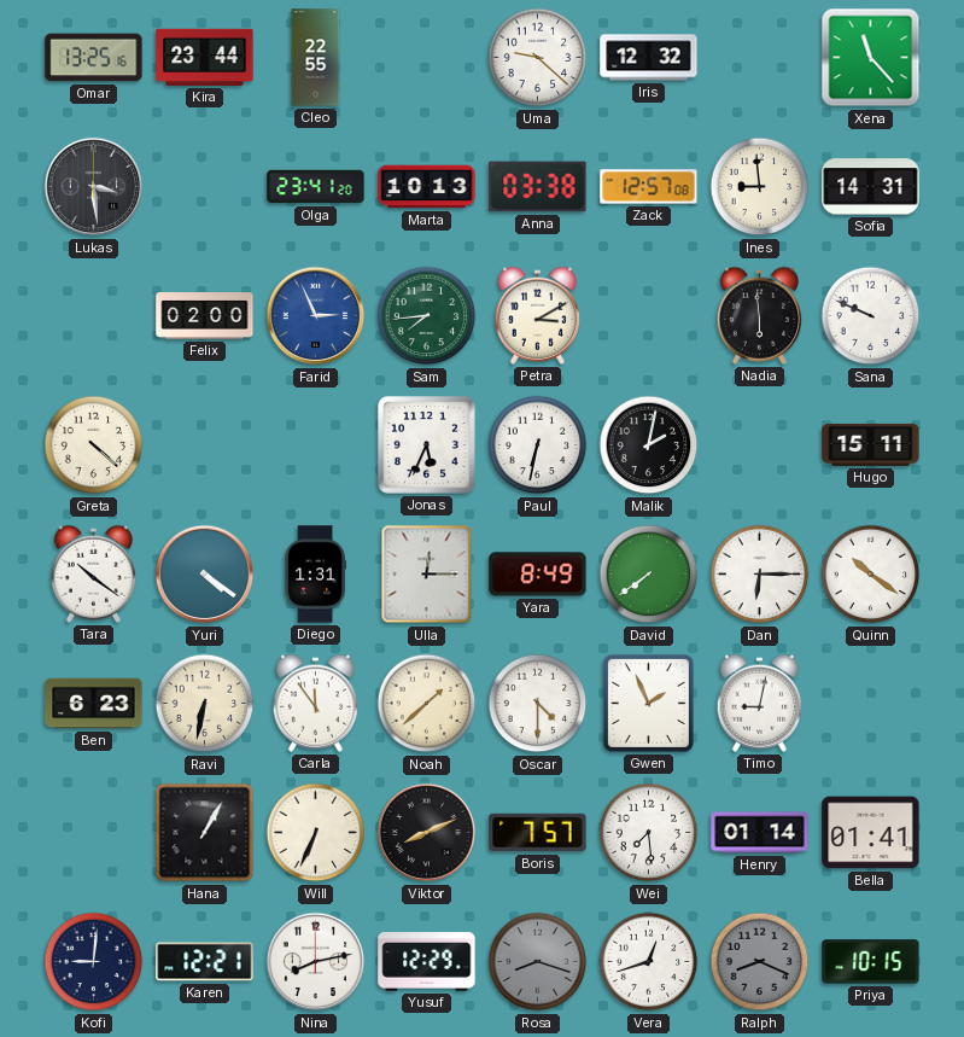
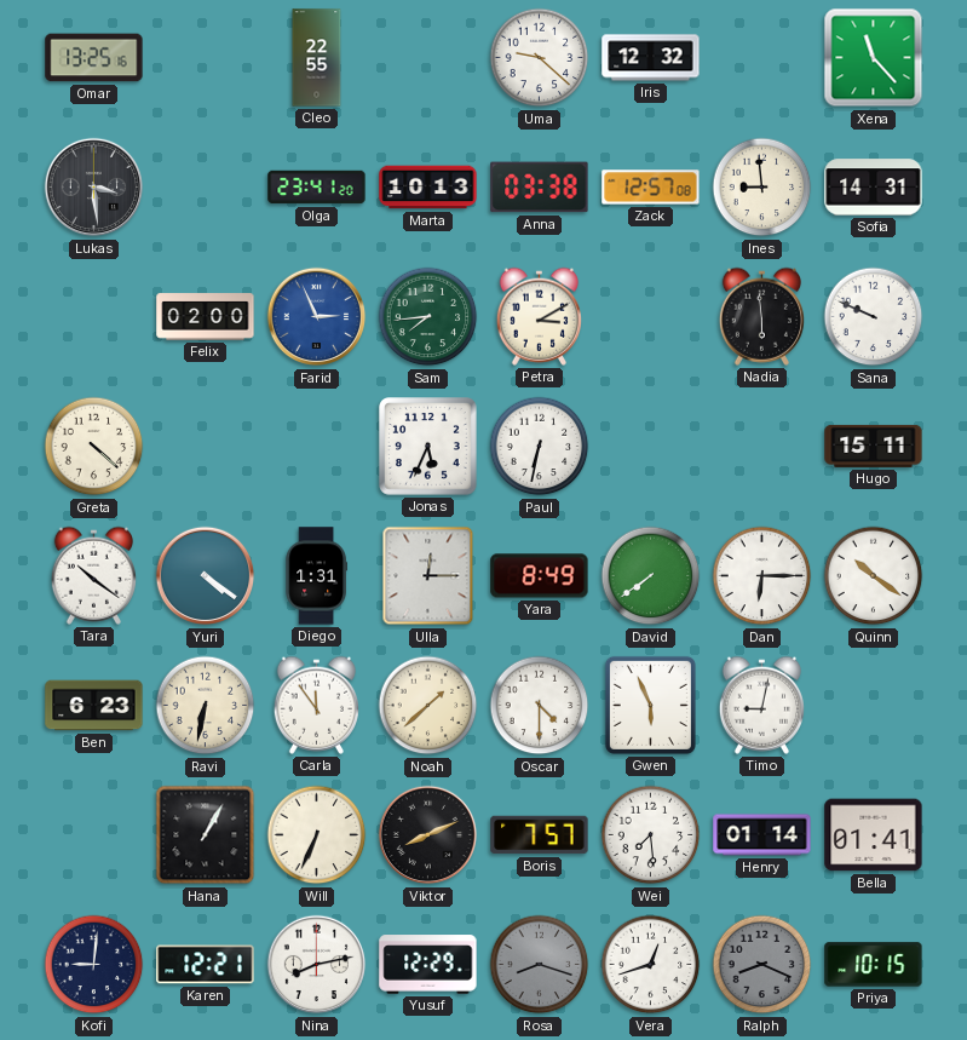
Kira: 23:44 -> none (205, 57)
Malik: 2:02 -> none (649, 445)
Gwen: 1:56 -> 5:56 (650, 705)
